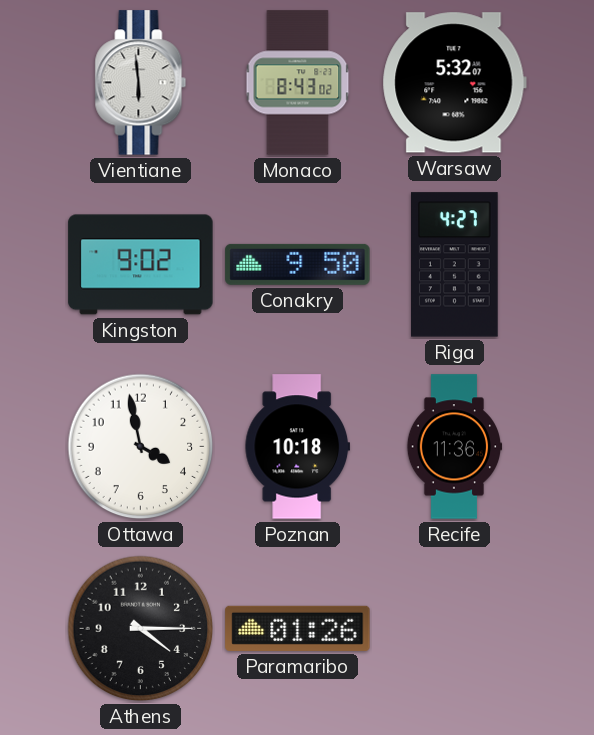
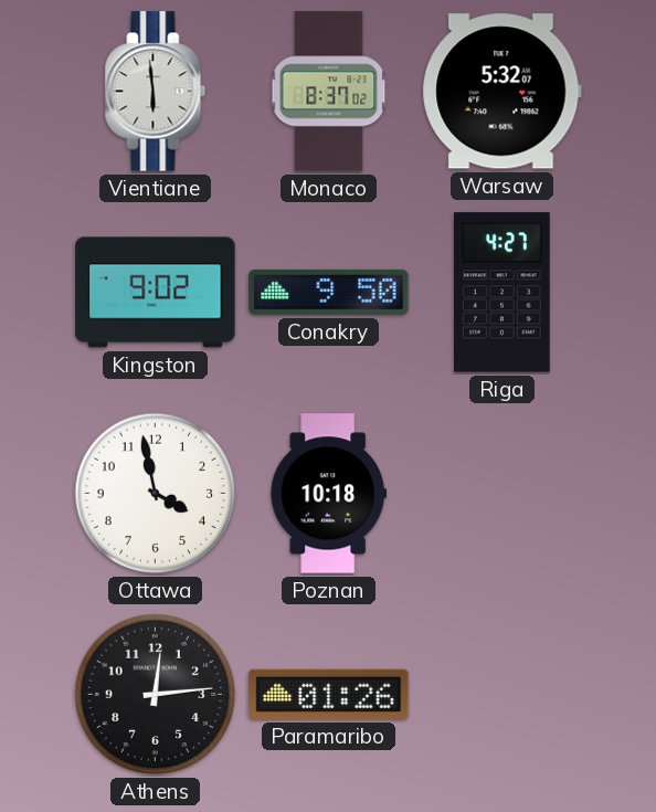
Monaco: 8:43 -> 8:37 (329, 92)
Recife: 11:36 -> none (454, 447)
Athens: 4:15 -> 12:14 (156, 695)
